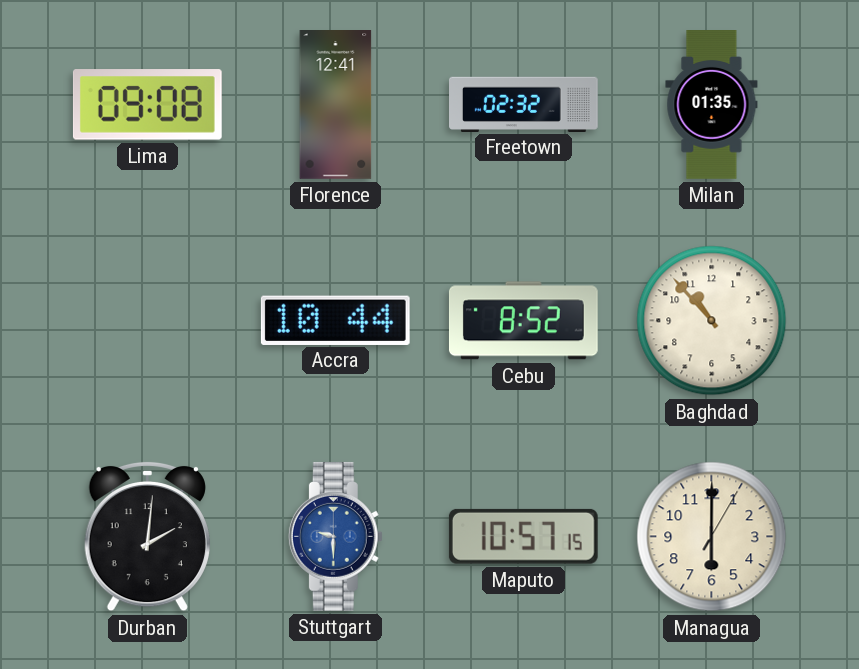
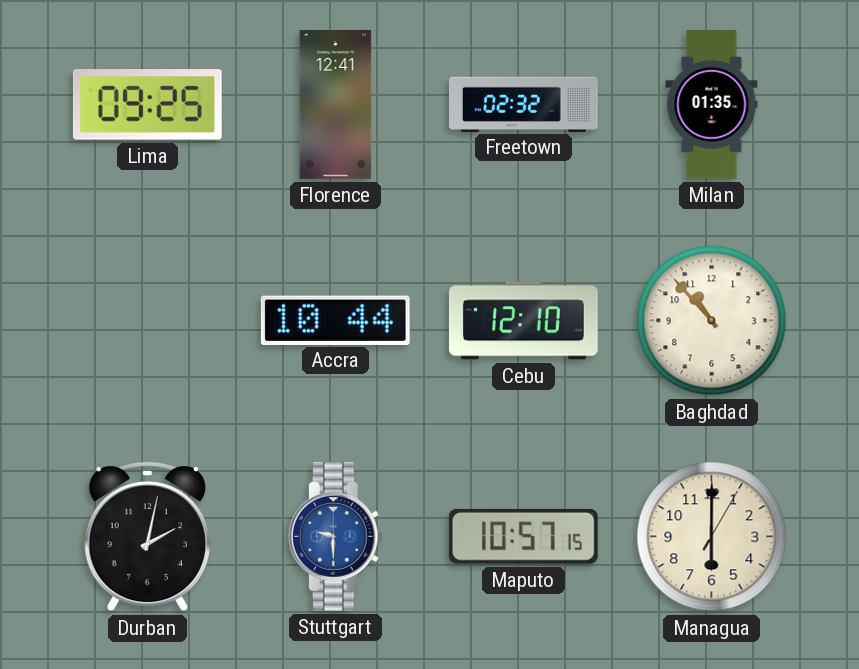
Lima: 09:08 -> 09:25 (147, 105)
Cebu: 8:52 -> 12:10 (523, 321)
Durban: 2:01 -> 2:02 (147, 536)
